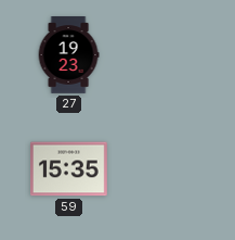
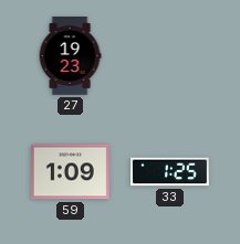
59: 15:35 -> 1:09 (71, 172)
33: none -> 1:25 (170, 172)
